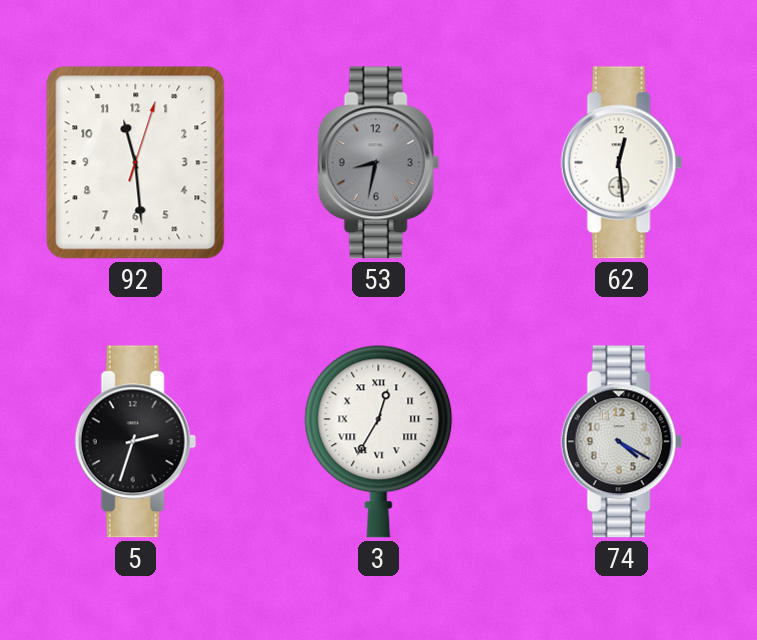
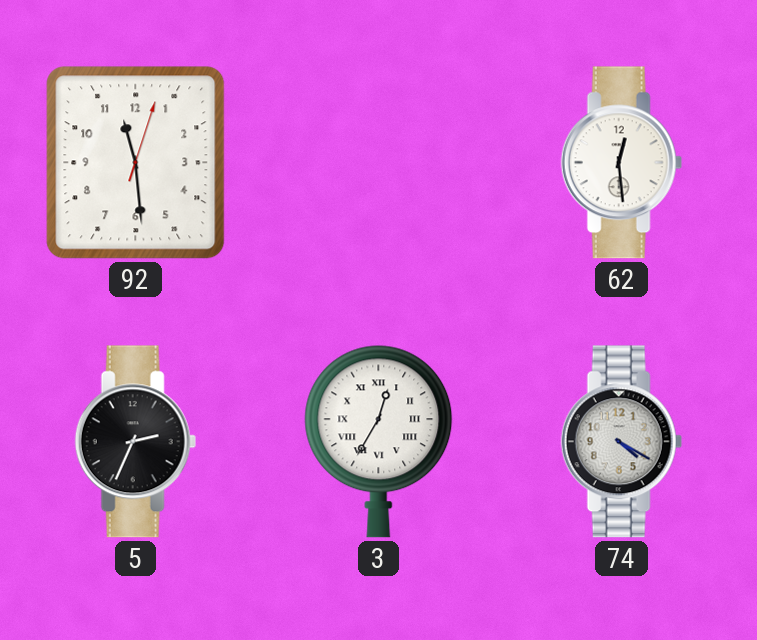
53: 8:32 -> none (378, 163)
5: 2:33 -> 2:34 (135, 442)
